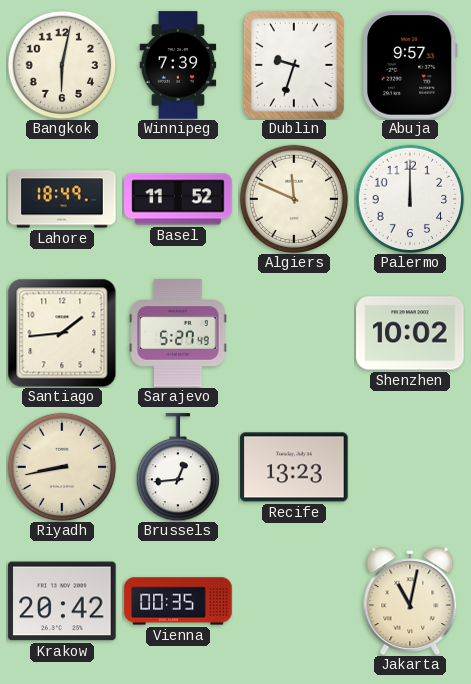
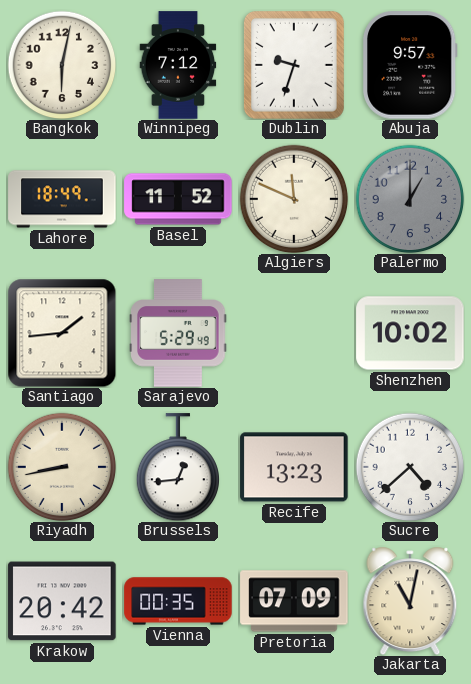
Winnipeg: 7:39 -> 7:12 (178, 65)
Palermo: 12:00 -> 1:00 (410, 199)
Palermo dial: white -> grey (410, 199)
Sarajevo: 5:27 -> 5:29 (178, 333)
Sucre: none -> 4:38 (410, 467)
Pretoria: none -> 07:09 (294, 601)
